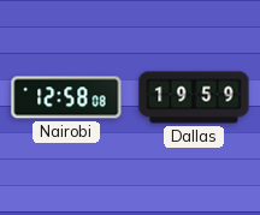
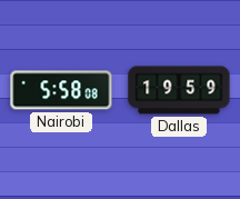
Nairobi: 12:58 -> 5:58 (61, 90)
